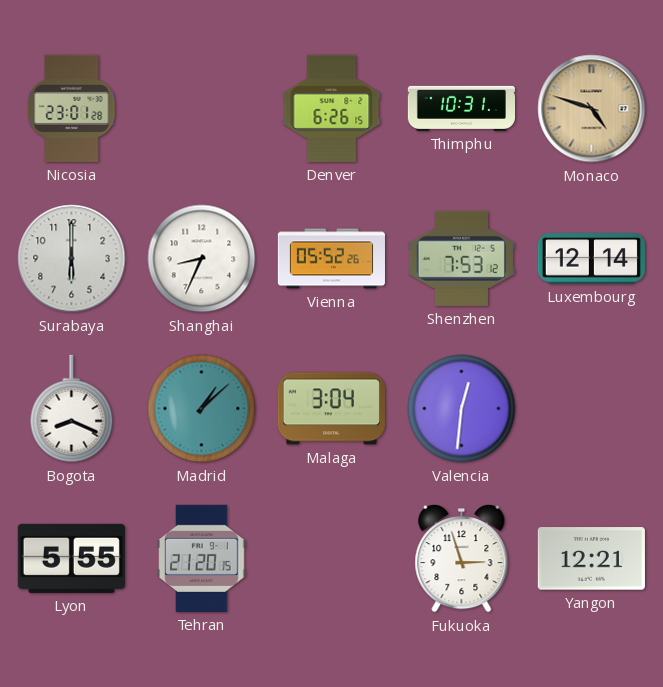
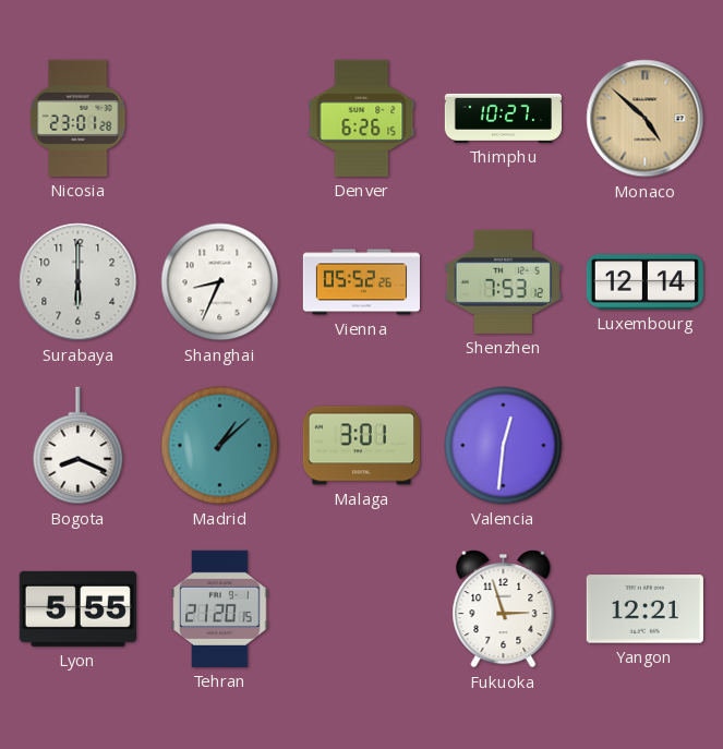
Thimphu: 10:31 -> 10:27 (503, 118)
Monaco: 4:48 -> 4:52 (646, 119)
Malaga: 3:04 -> 3:01 (361, 446)
